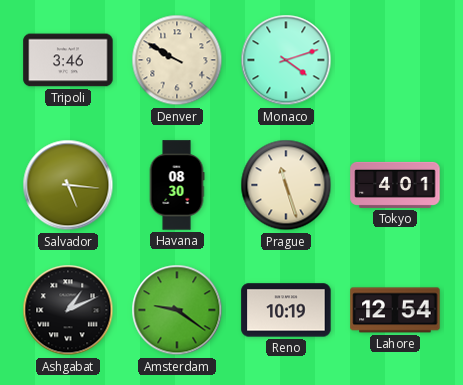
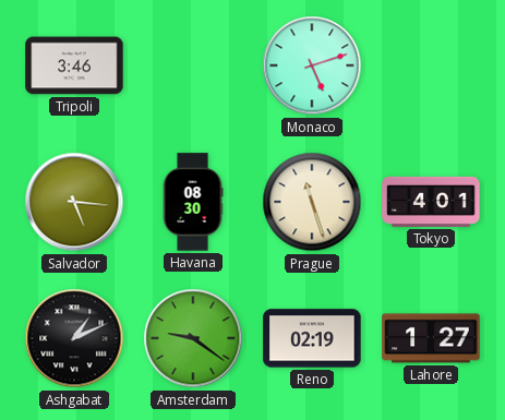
Denver: 9:50 -> none (177, 60)
Monaco: 4:12 -> 5:12 (312, 65)
Reno: 10:19 -> 02:19 (312, 338)
Lahore: 12:54 -> 1:27 (431, 338)
